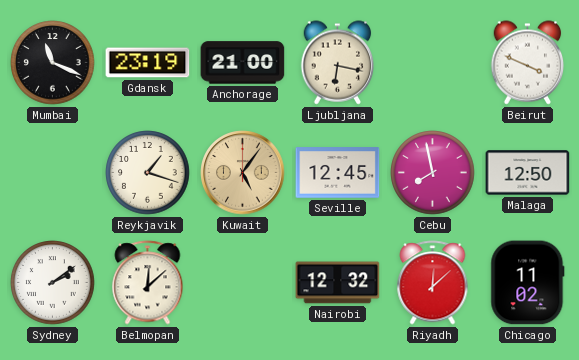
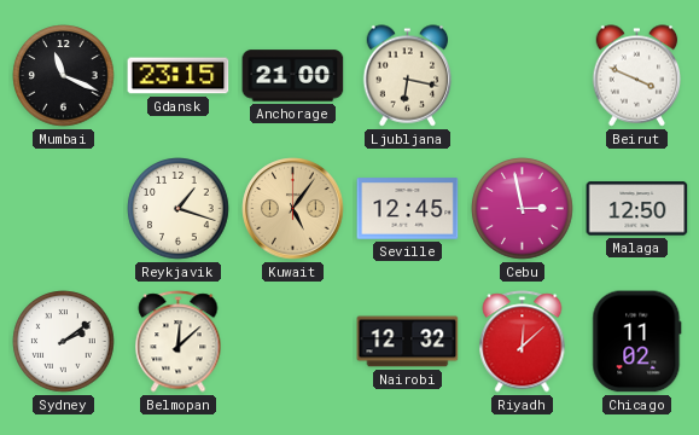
Gdansk: 23:19 -> 23:15 (179, 76)
Cebu: 7:58 -> 2:58 (523, 209)
